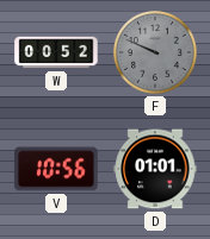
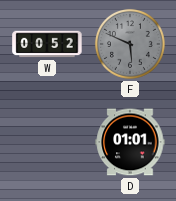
F: 9:49 -> 5:49 (130, 44)
V: 10:56 -> none (56, 169)
